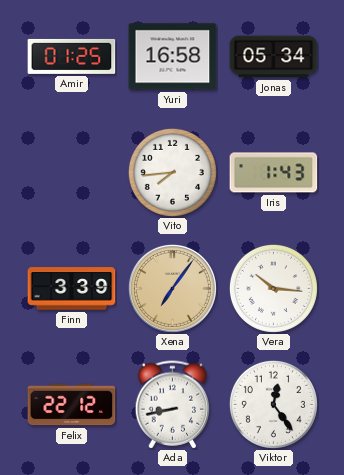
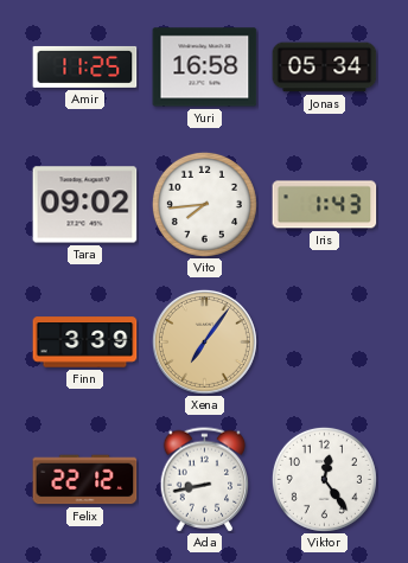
Amir: 01:25 -> 11:25 (85, 66)
Tara: none -> 09:02 (85, 205)
Vera: 10:16 -> none (273, 288)
